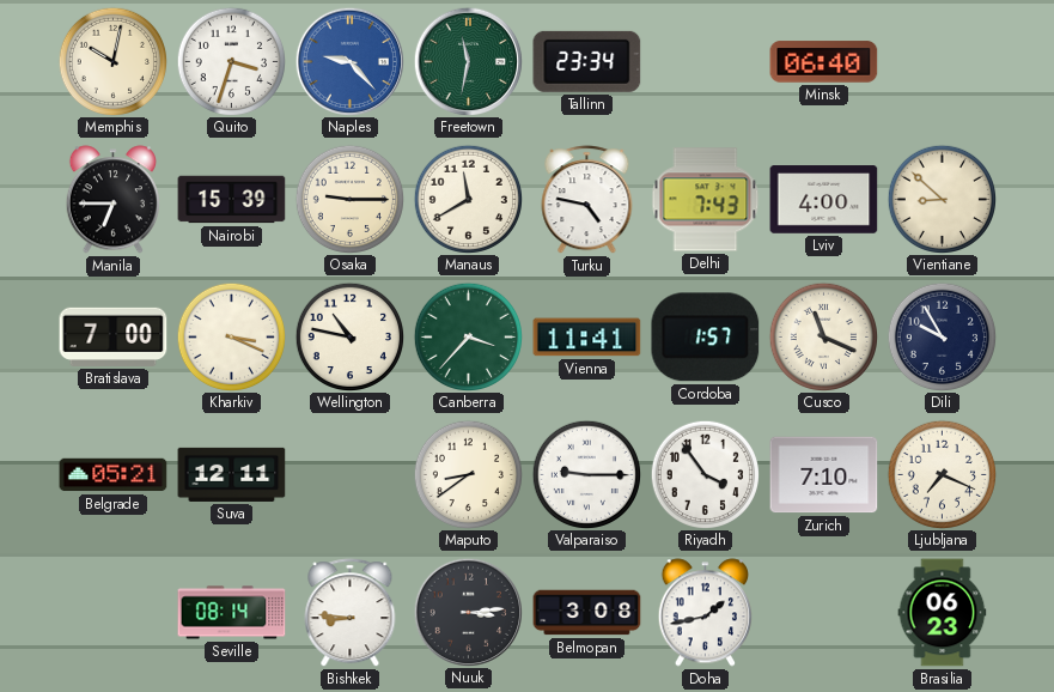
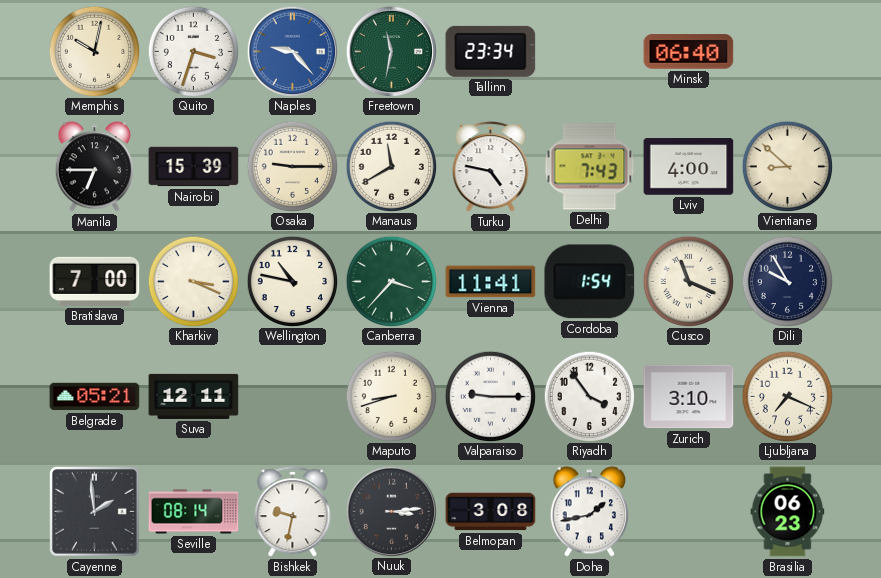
Cordoba: 1:57 -> 1:54 (590, 282)
Maputo: 8:39 -> 8:42 (391, 396)
Zurich: 7:10 -> 3:10 (689, 397)
Cayenne: none -> 1:59 (95, 512)
Bishkek: 8:46 -> 9:32 (293, 512)
